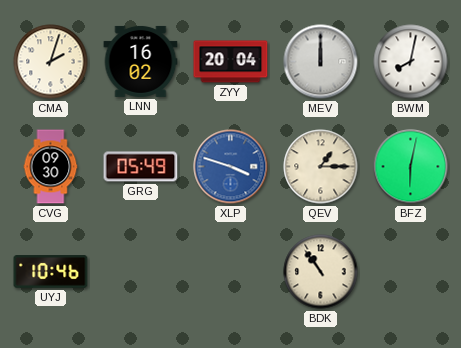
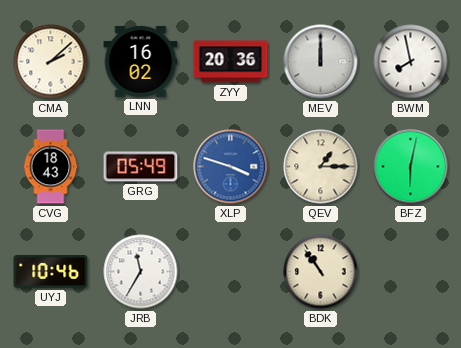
CMA: 2:03 -> 2:08 (51, 62)
ZYY: 20:04 -> 20:36 (231, 62)
BWM: 8:02 -> 7:58 (411, 62)
CVG: 09:30 -> 18:43 (51, 167)
JRB: none -> 11:35 (141, 272)
